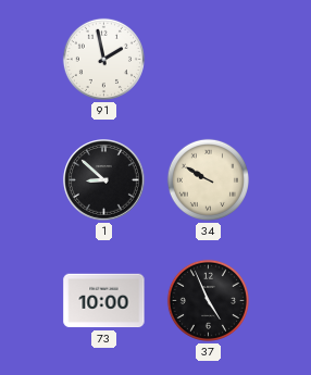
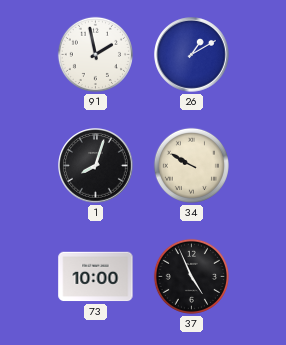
26: none -> 1:10 (192, 55)
1: 8:52 -> 8:03 (96, 166)
